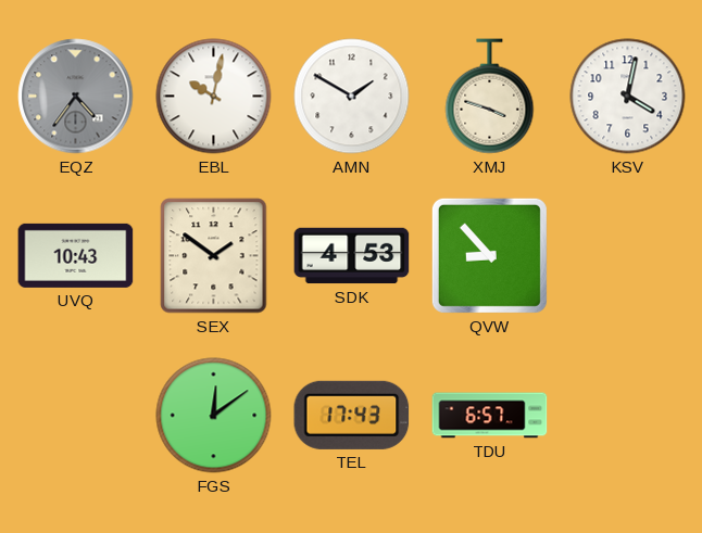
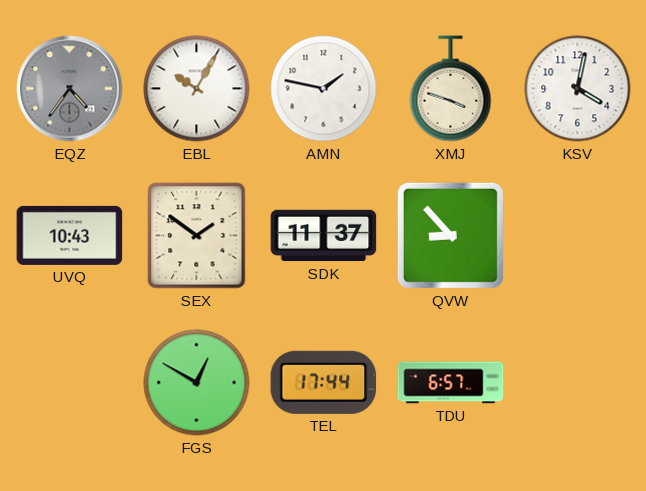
EBL: 10:02 -> 10:05 (197, 89)
AMN: 1:50 -> 1:47 (324, 89)
SDK: 4:53 -> 11:37 (324, 236)
FGS: 12:09 -> 12:50 (197, 383)
TEL: 17:43 -> 17:44 (324, 382)
